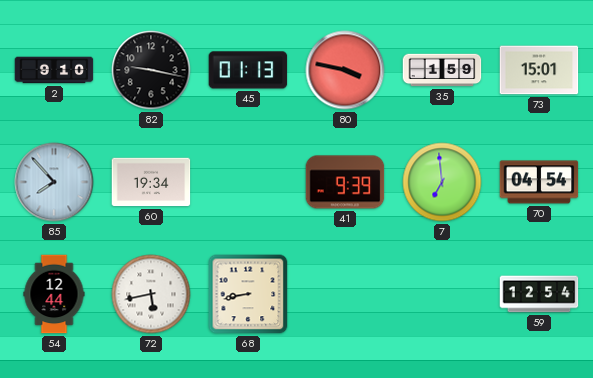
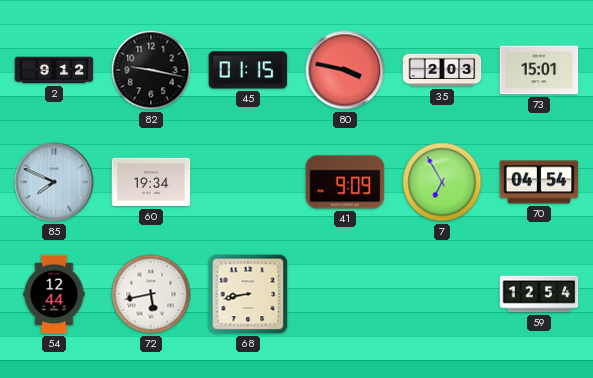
2: 9:10 -> 9:12 (54, 70)
45: 01:13 -> 01:15 (248, 70)
35: 1:59 -> 2:03 (442, 70)
85: 7:53 -> 7:49 (54, 182)
41: 9:39 -> 9:09 (345, 182)
7: 6:59 -> 6:55 (442, 182)
